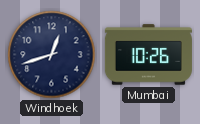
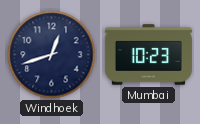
Mumbai: 10:26 -> 10:23 (148, 55)
